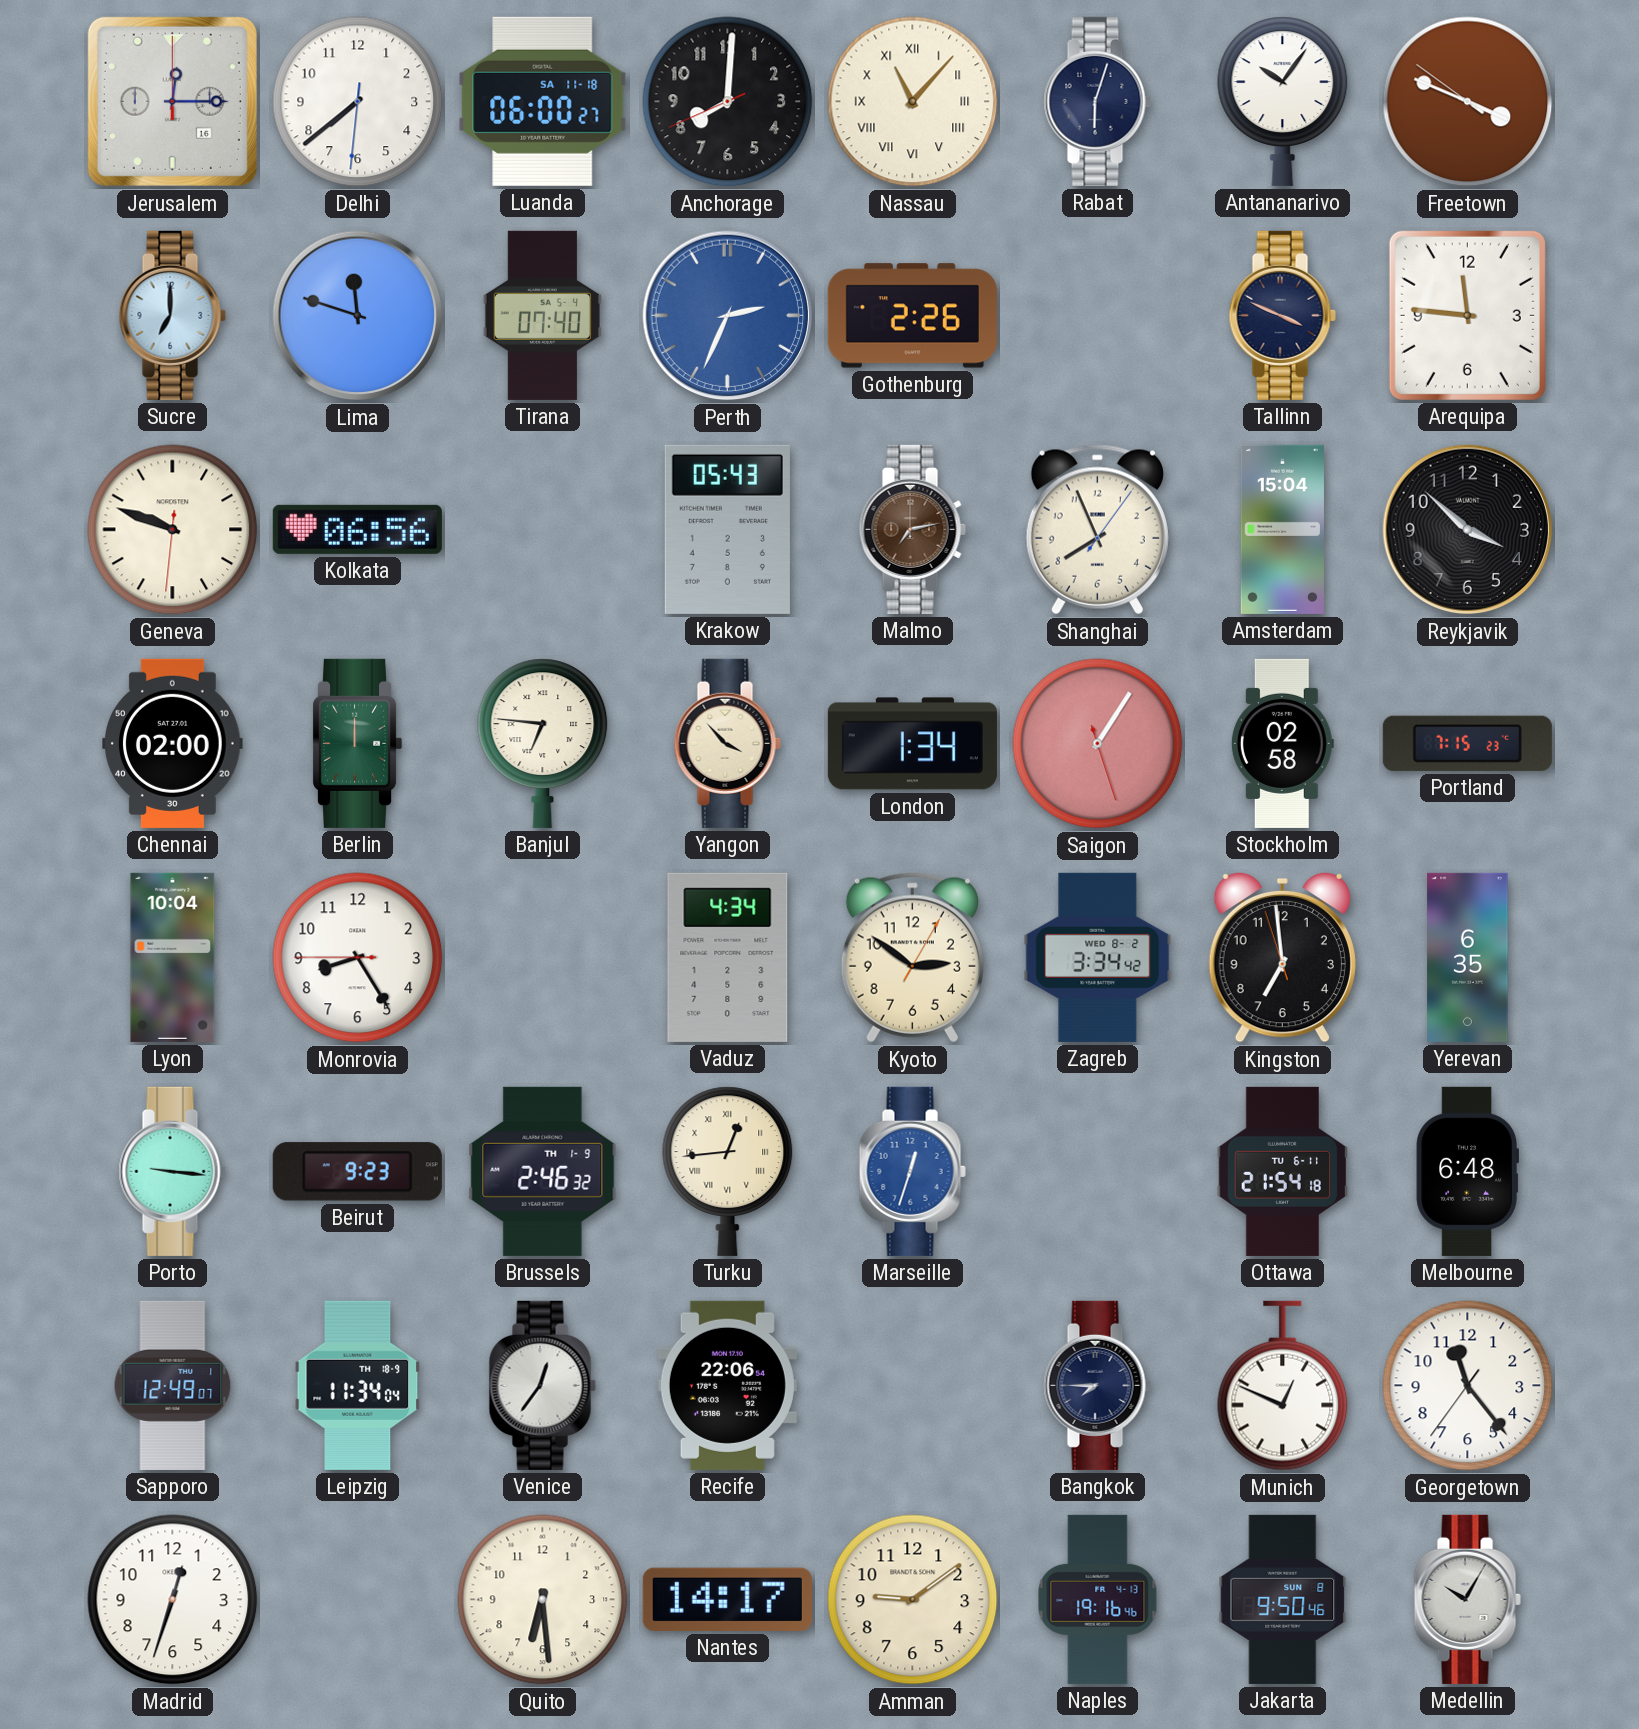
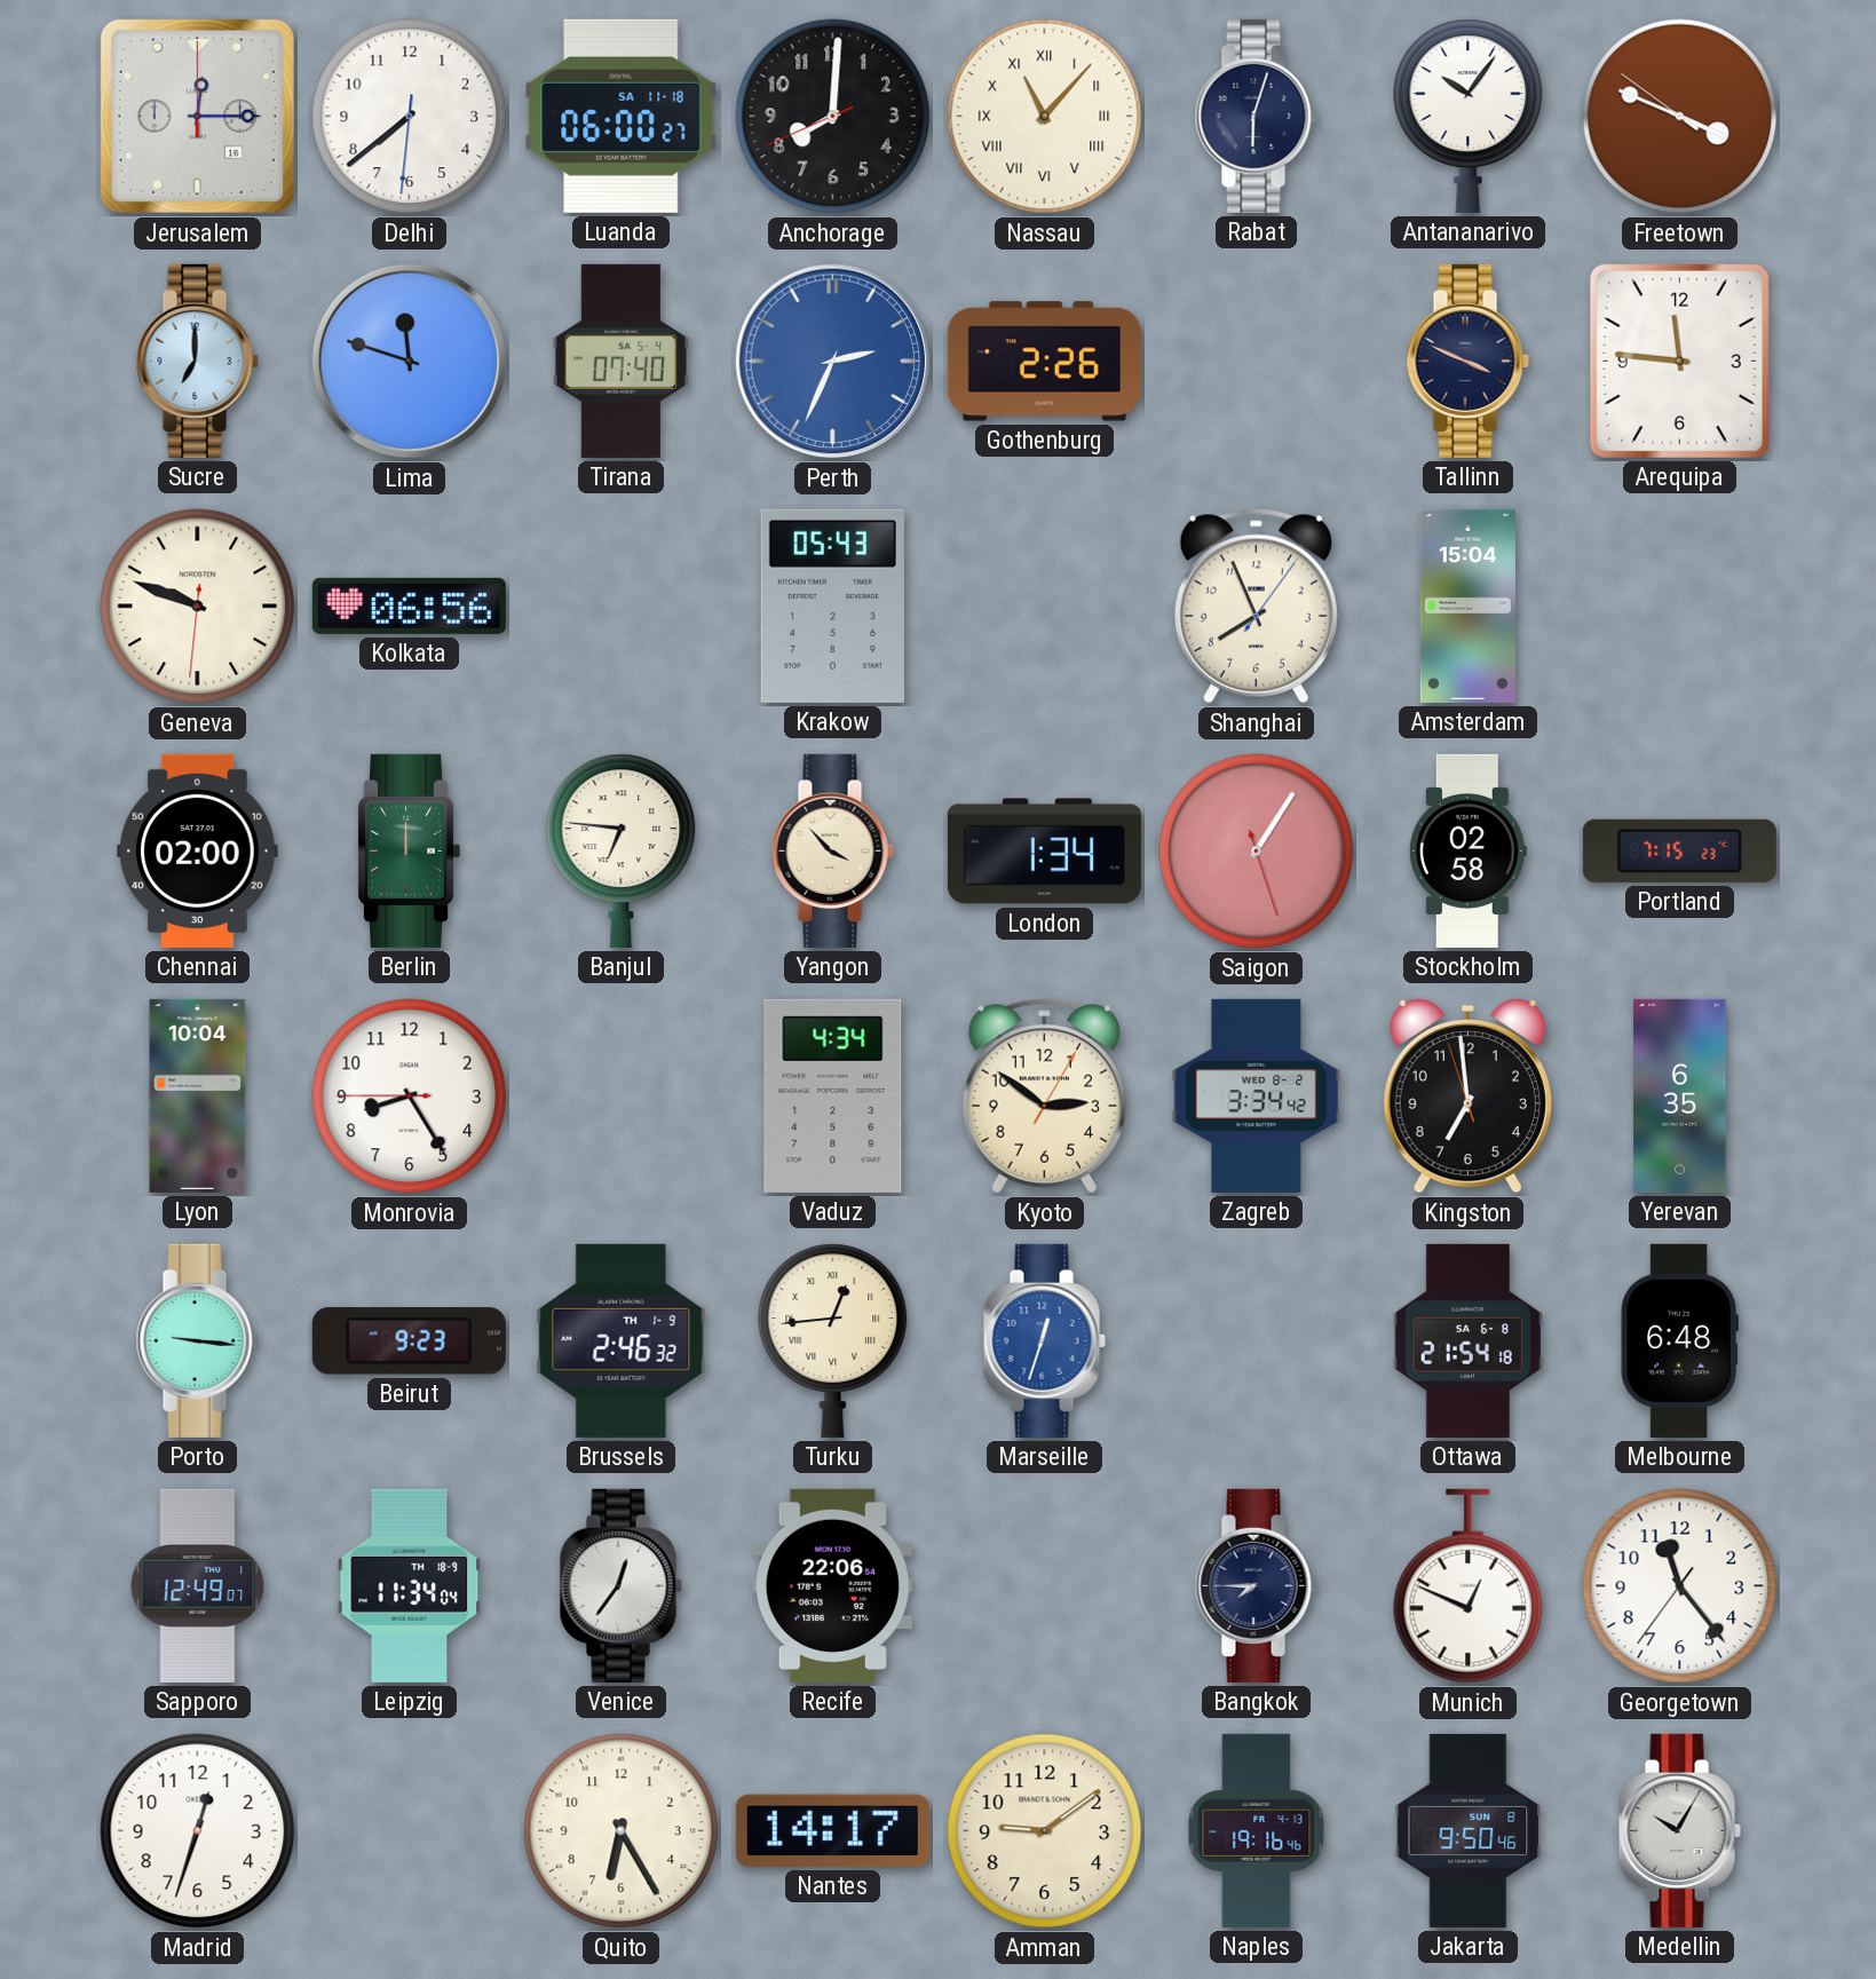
Malmo: 7:13 -> none (912, 529)
Reykjavik: 3:52 -> none (1468, 530)
Ottawa date: TU 6-11 -> SA 6-8 (1469, 1340)
Quito: 6:29 -> 6:25 (622, 1831)
